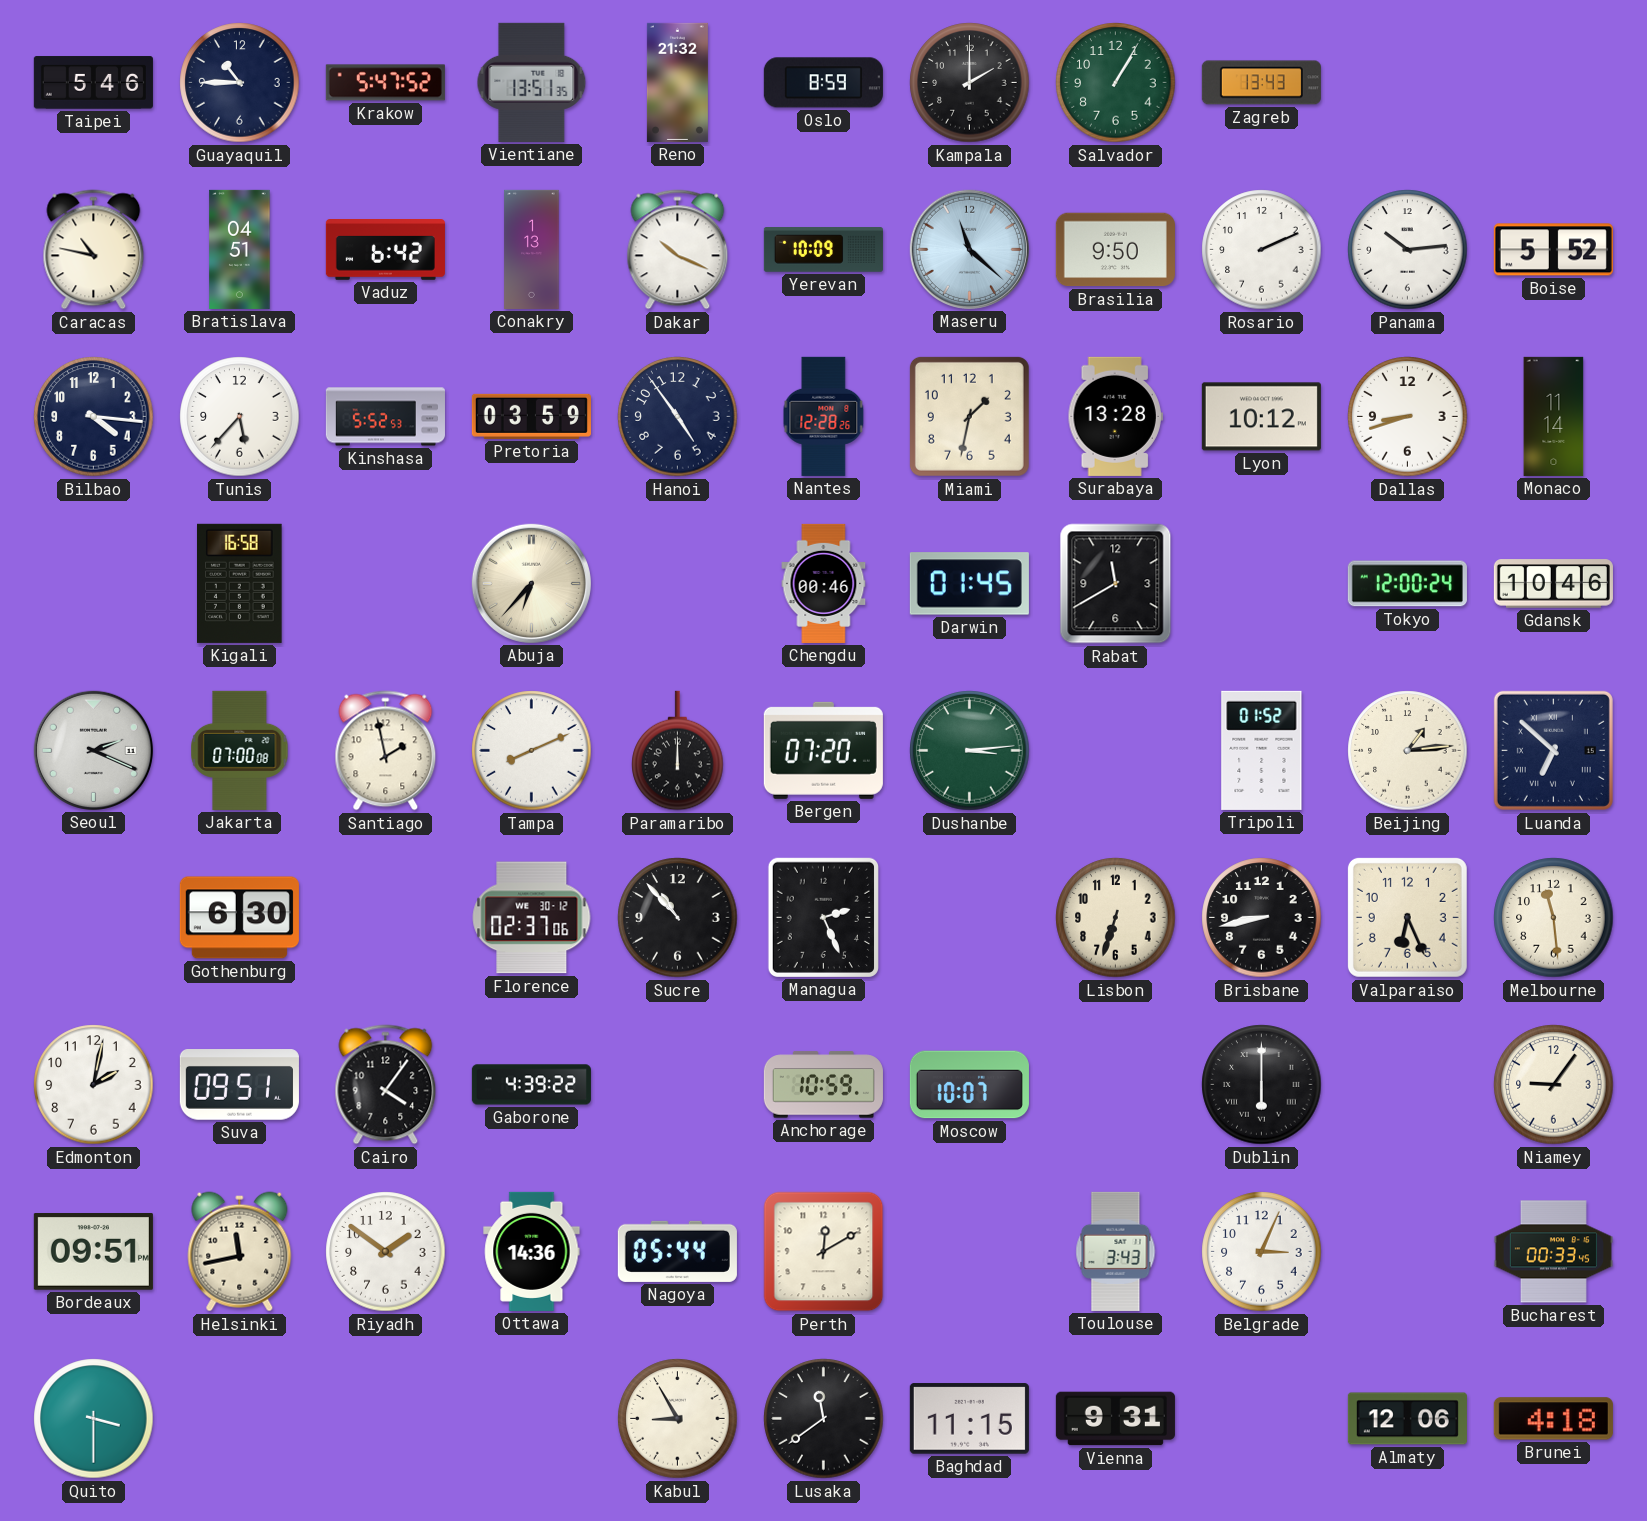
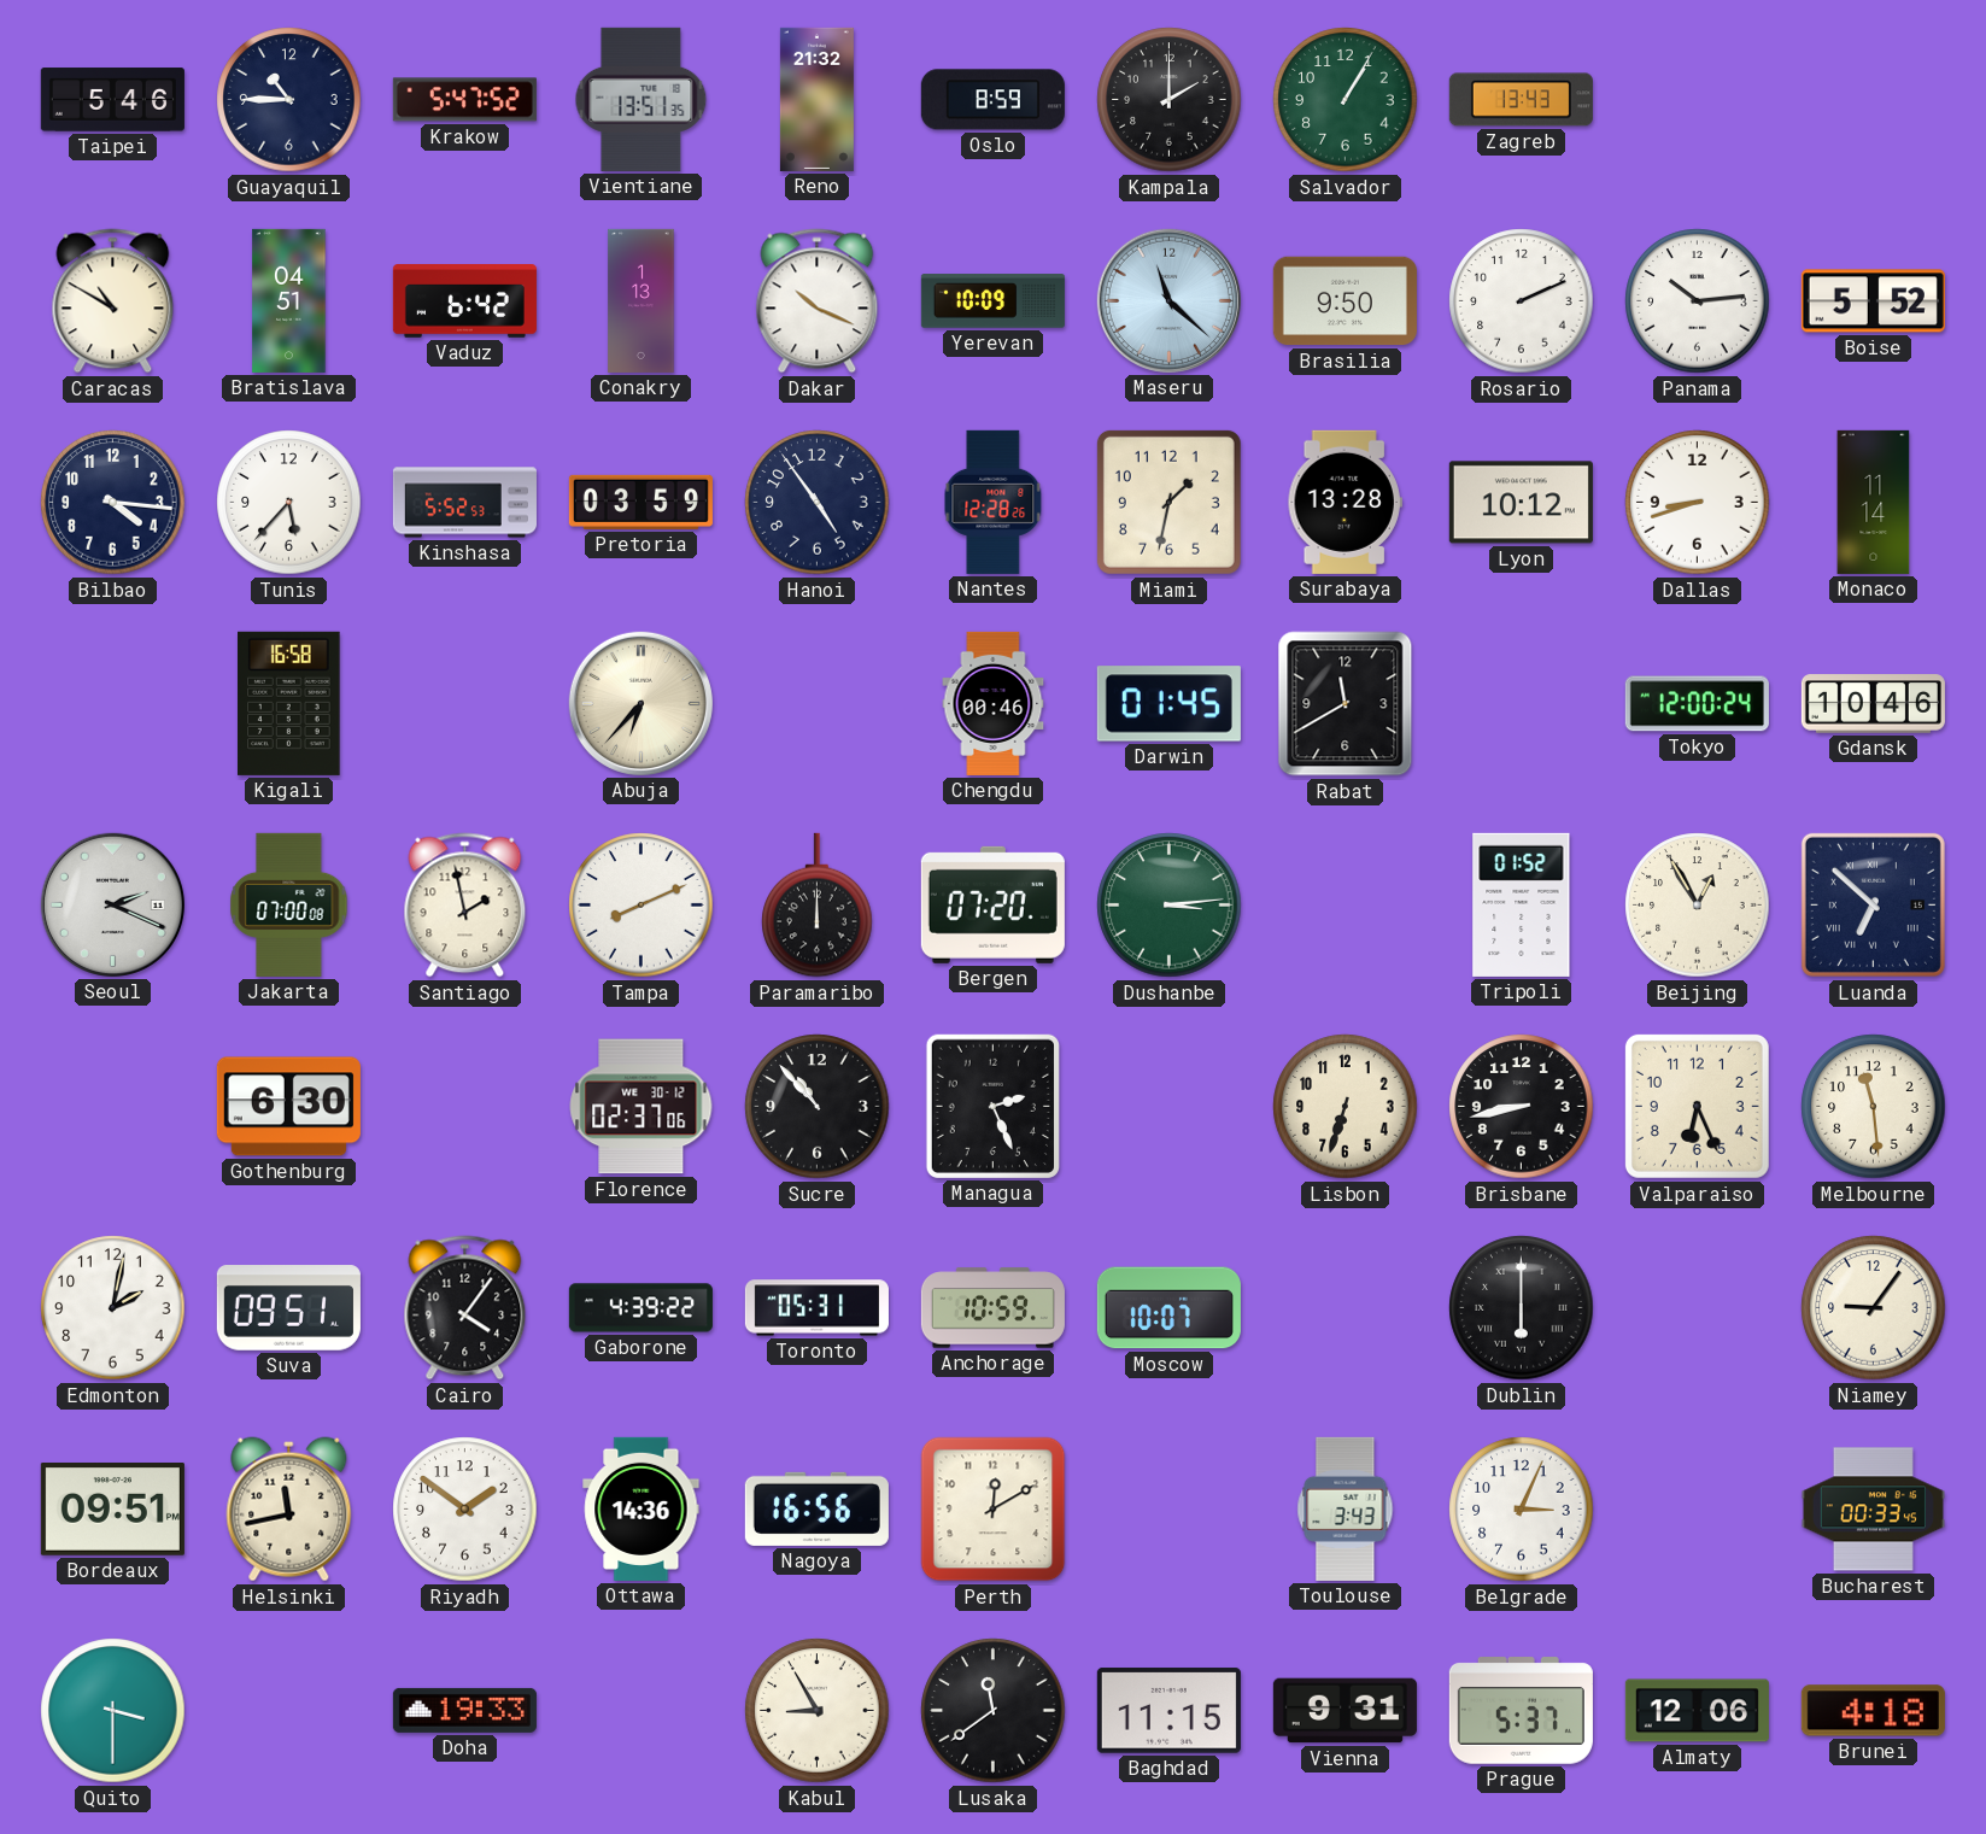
Caracas: 10:47 -> 10:50 (113, 301)
Beijing: 1:14 -> 12:55 (1698, 906)
Toronto: none -> 05:31 (816, 1308)
Nagoya: 05:44 -> 16:56 (816, 1508)
Doha: none -> 19:33 (464, 1710)
Prague: none -> 5:37 (1521, 1711)
